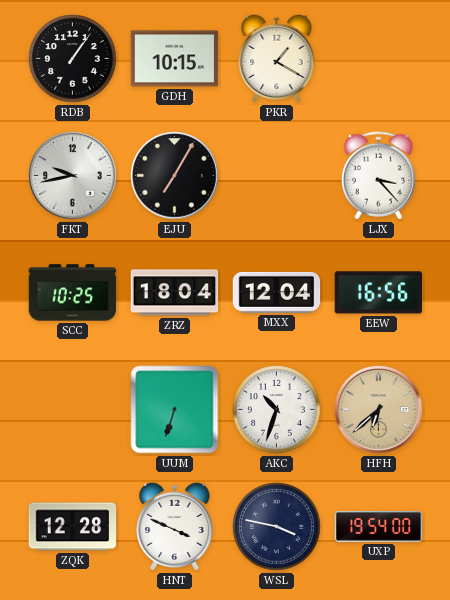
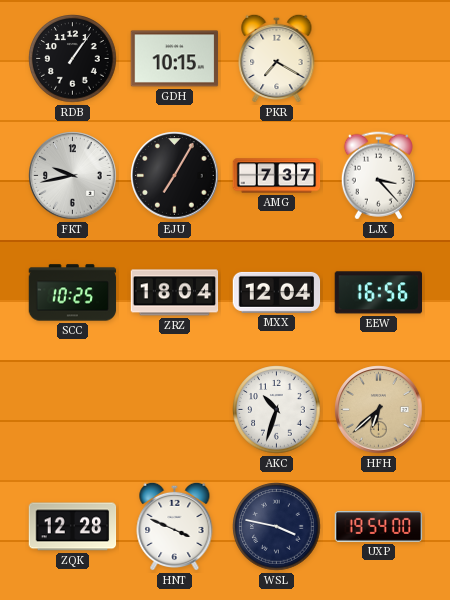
PKR: 1:20 -> 7:20 (277, 58)
AMG: none -> 7:37 (277, 176)
UUM: 6:33 -> none (175, 410)
